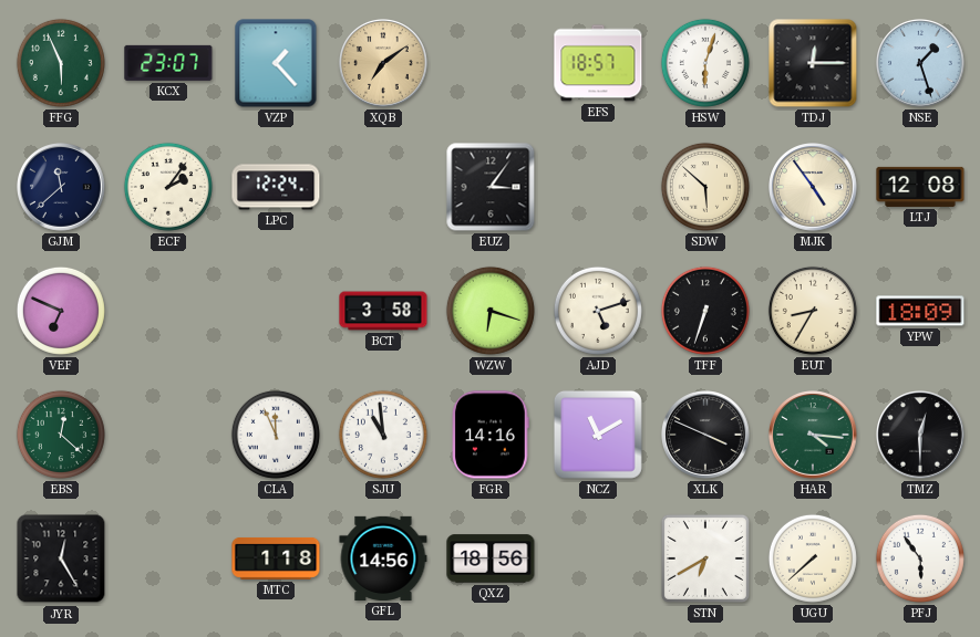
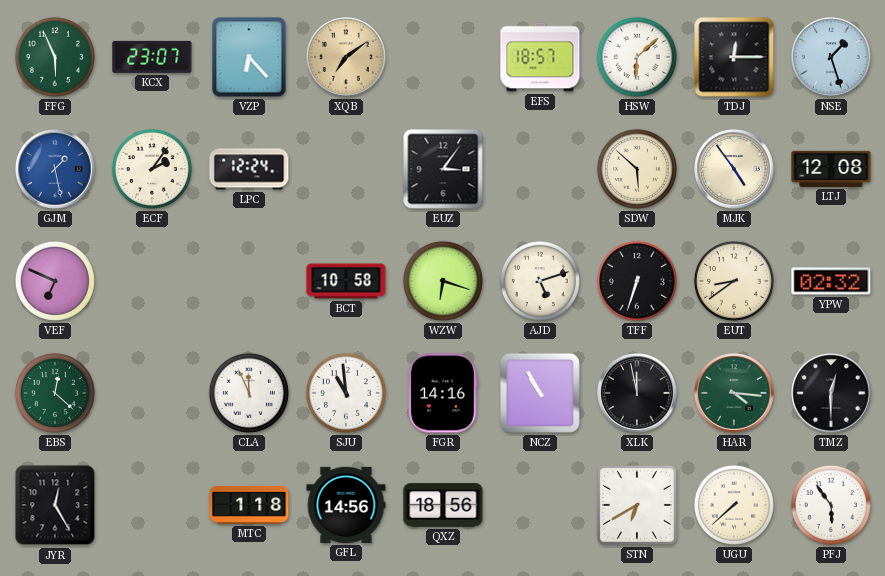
VZP: 1:23 -> 6:23 (249, 57)
HSW: 6:03 -> 6:08 (637, 57)
GJM: 11:38 -> 1:28 (55, 169)
GJM dial: navy -> blue (55, 169)
BCT: 3:58 -> 10:58 (346, 281)
EUT: 8:35 -> 8:39 (734, 281)
YPW: 18:09 -> 02:32 (831, 281)
NCZ: 11:10 -> 10:55 (540, 393)
XLK: 3:49 -> 11:58 (637, 393)
